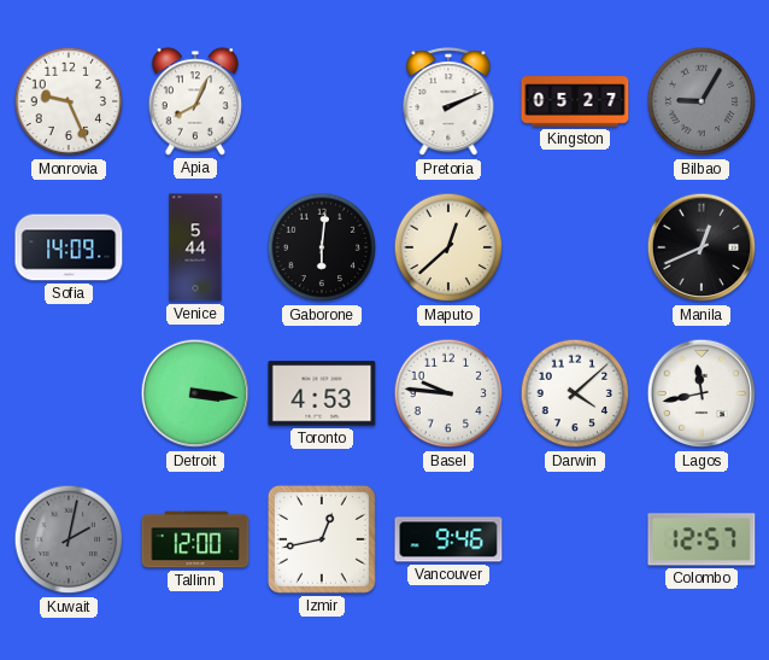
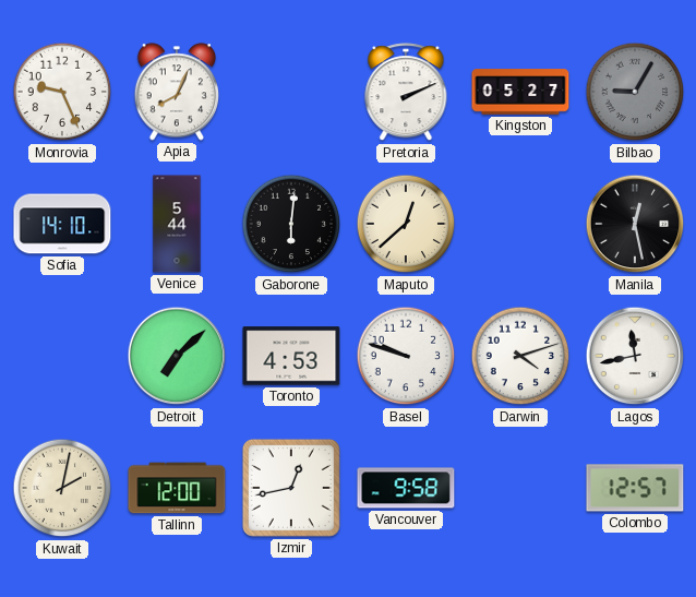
Sofia: 14:09 -> 14:10 (62, 224)
Manila: 12:41 -> 12:28 (635, 224)
Detroit: 3:16 -> 7:08 (177, 356)
Basel: 9:46 -> 9:48 (406, 356)
Darwin: 4:08 -> 4:12 (520, 356)
Kuwait dial: grey -> cream (62, 488)
Vancouver: 9:46 -> 9:58 (406, 488)
